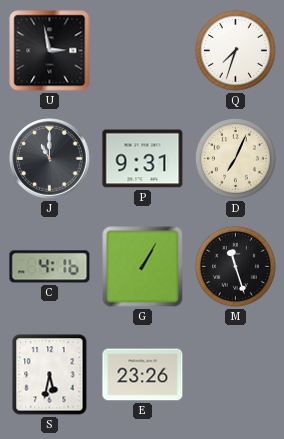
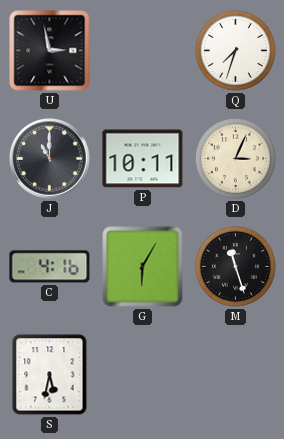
P: 9:31 -> 10:11 (143, 159)
D: 7:04 -> 3:04 (235, 158)
G: 1:05 -> 6:05 (143, 267)
E: 23:26 -> none (143, 375)
